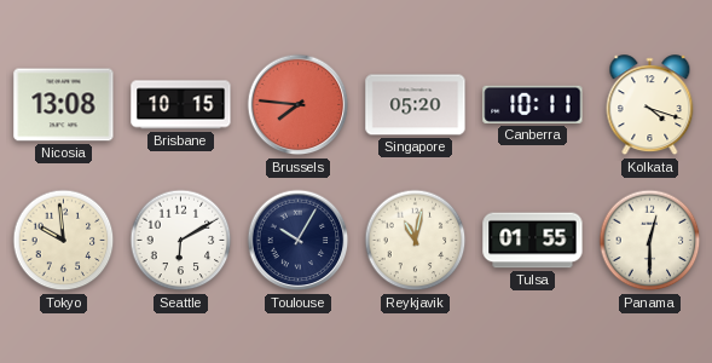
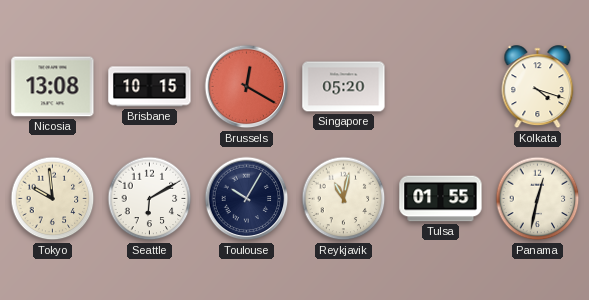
Brussels: 7:46 -> 12:20 (247, 87)
Canberra: 10:11 -> none (533, 104)
Panama: 12:30 -> 12:32 (538, 199)
